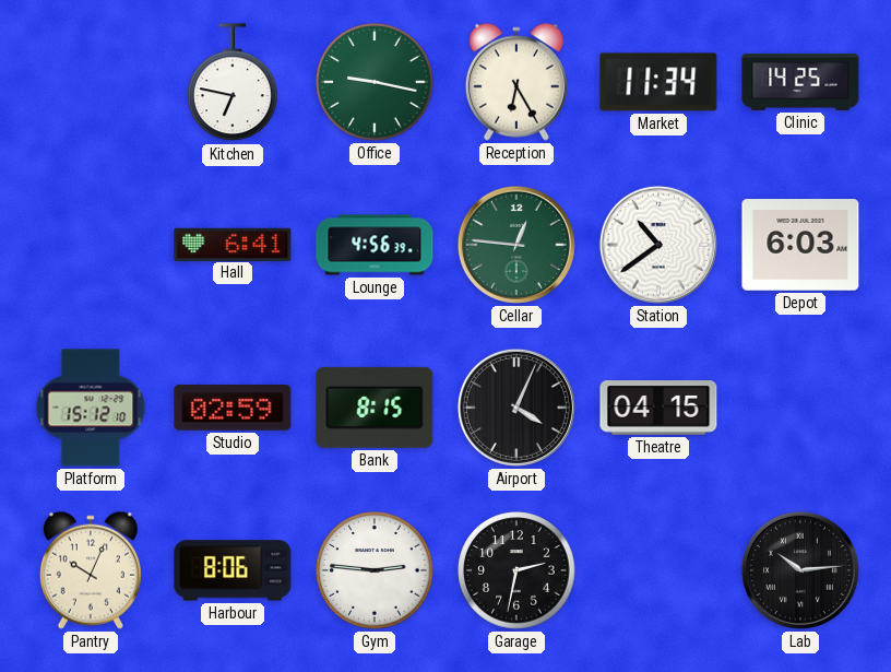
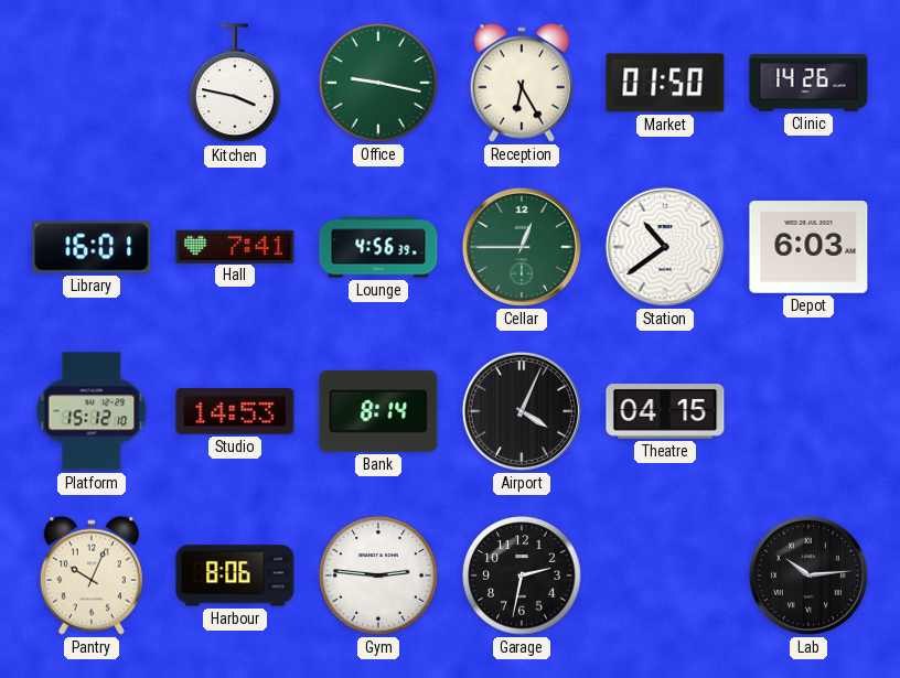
Kitchen: 6:47 -> 3:47 (235, 84)
Market: 11:34 -> 01:50 (665, 83)
Clinic: 14:25 -> 14:26 (808, 83)
Library: none -> 16:01 (92, 247)
Hall: 6:41 -> 7:41 (235, 246)
Cellar: 12:46 -> 12:45 (522, 247)
Studio: 02:59 -> 14:53 (235, 412)
Bank: 8:15 -> 8:14 (378, 411)
